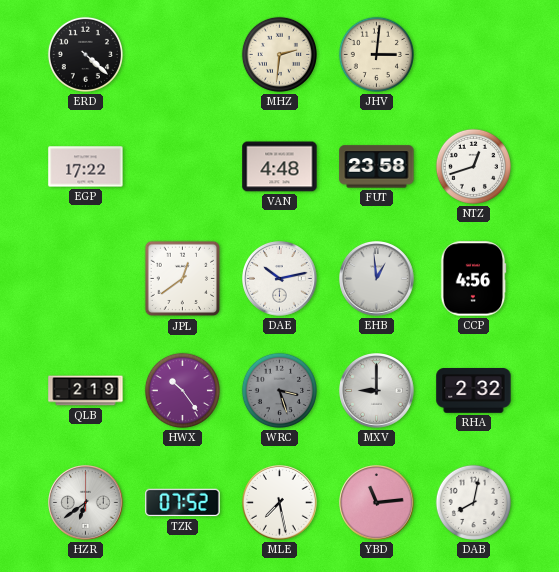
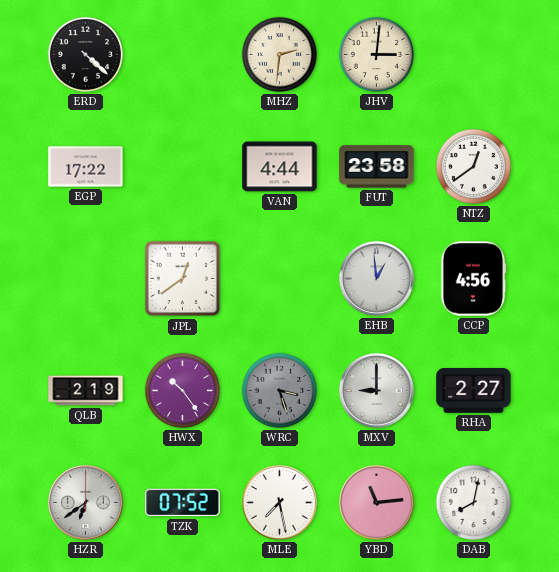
VAN: 4:48 -> 4:44 (280, 167)
NTZ: 12:42 -> 12:39 (473, 166)
DAE: 10:13 -> none (280, 279)
RHA: 2:32 -> 2:27 (474, 391)
